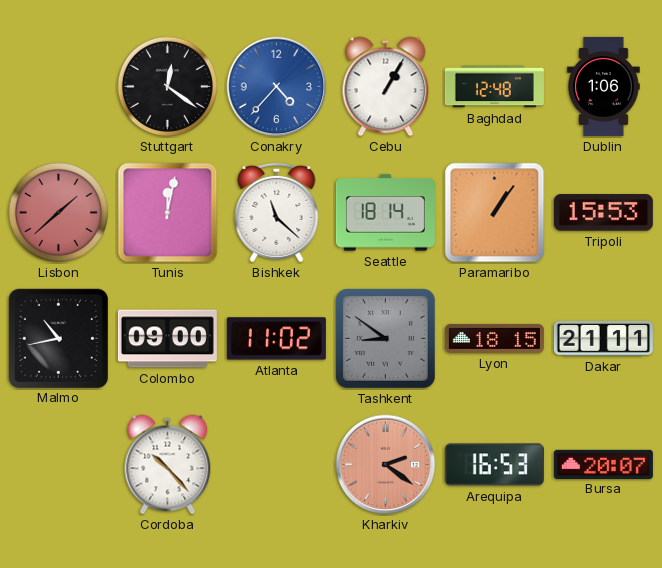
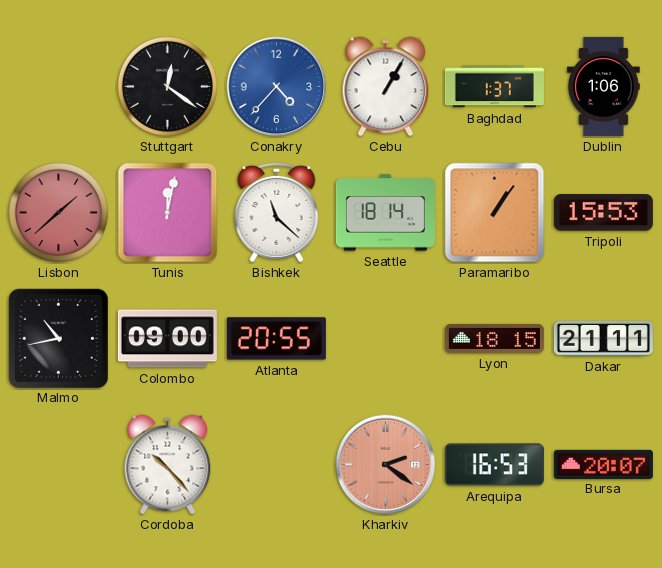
Baghdad: 12:48 -> 1:37 (494, 87)
Atlanta: 11:02 -> 20:55 (276, 339)
Tashkent: 8:51 -> none (386, 339)
